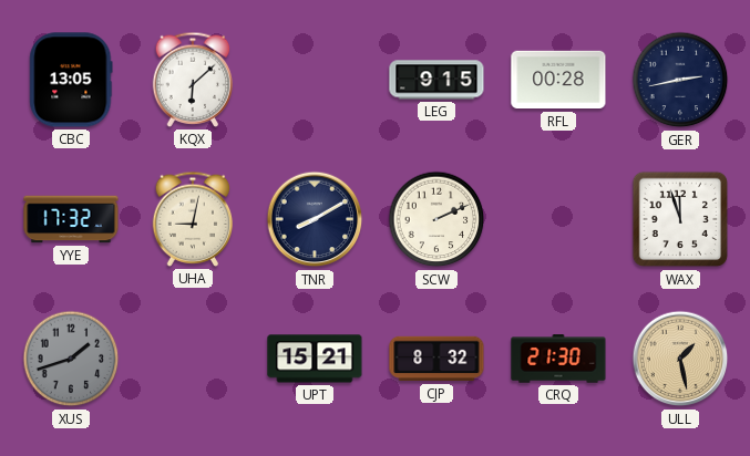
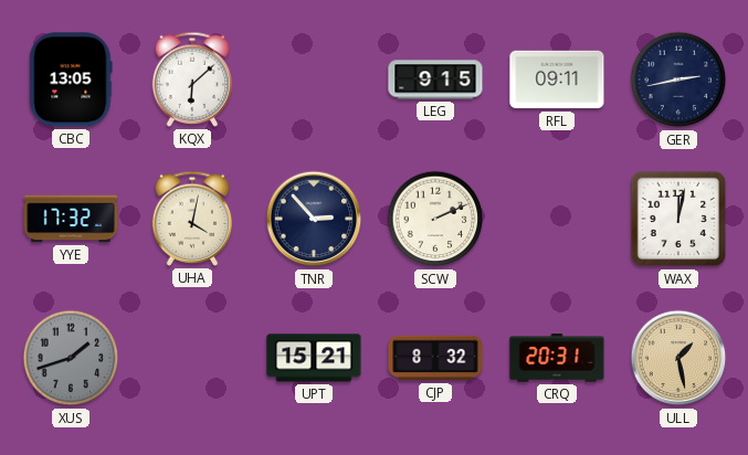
RFL: 00:28 -> 09:11 (557, 80)
UHA: 9:02 -> 4:02 (192, 219)
TNR: 8:10 -> 2:53 (314, 219)
WAX: 11:57 -> 12:02 (678, 219)
CRQ: 21:30 -> 20:31 (557, 358)
